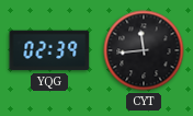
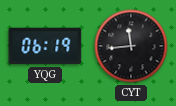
YQG: 02:39 -> 06:19 (45, 46)
